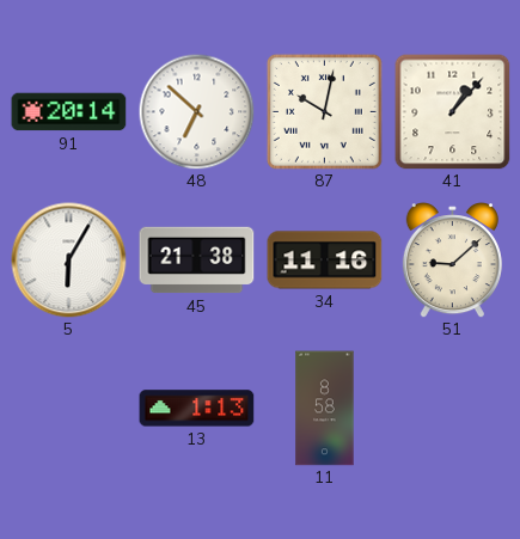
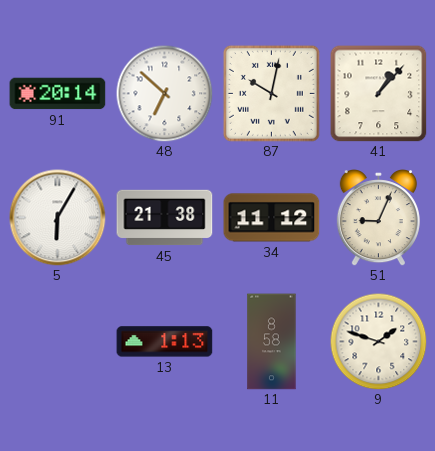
34: 11:16 -> 11:12 (272, 218)
51: 9:08 -> 9:04 (378, 218)
9: none -> 1:48 (378, 341)
